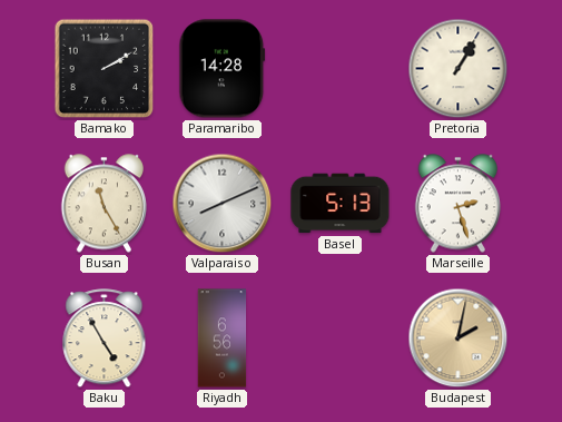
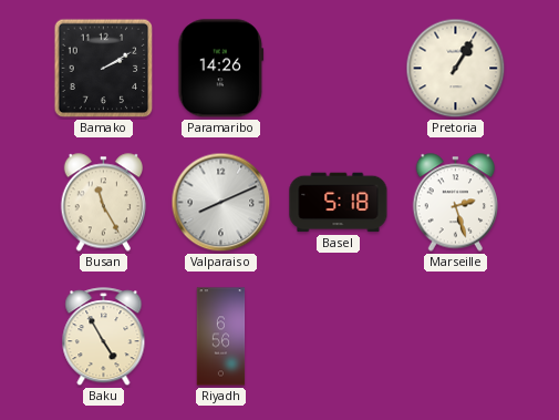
Paramaribo: 14:28 -> 14:26 (221, 69)
Basel: 5:13 -> 5:18 (339, 203)
Budapest: 2:02 -> none (459, 338)
